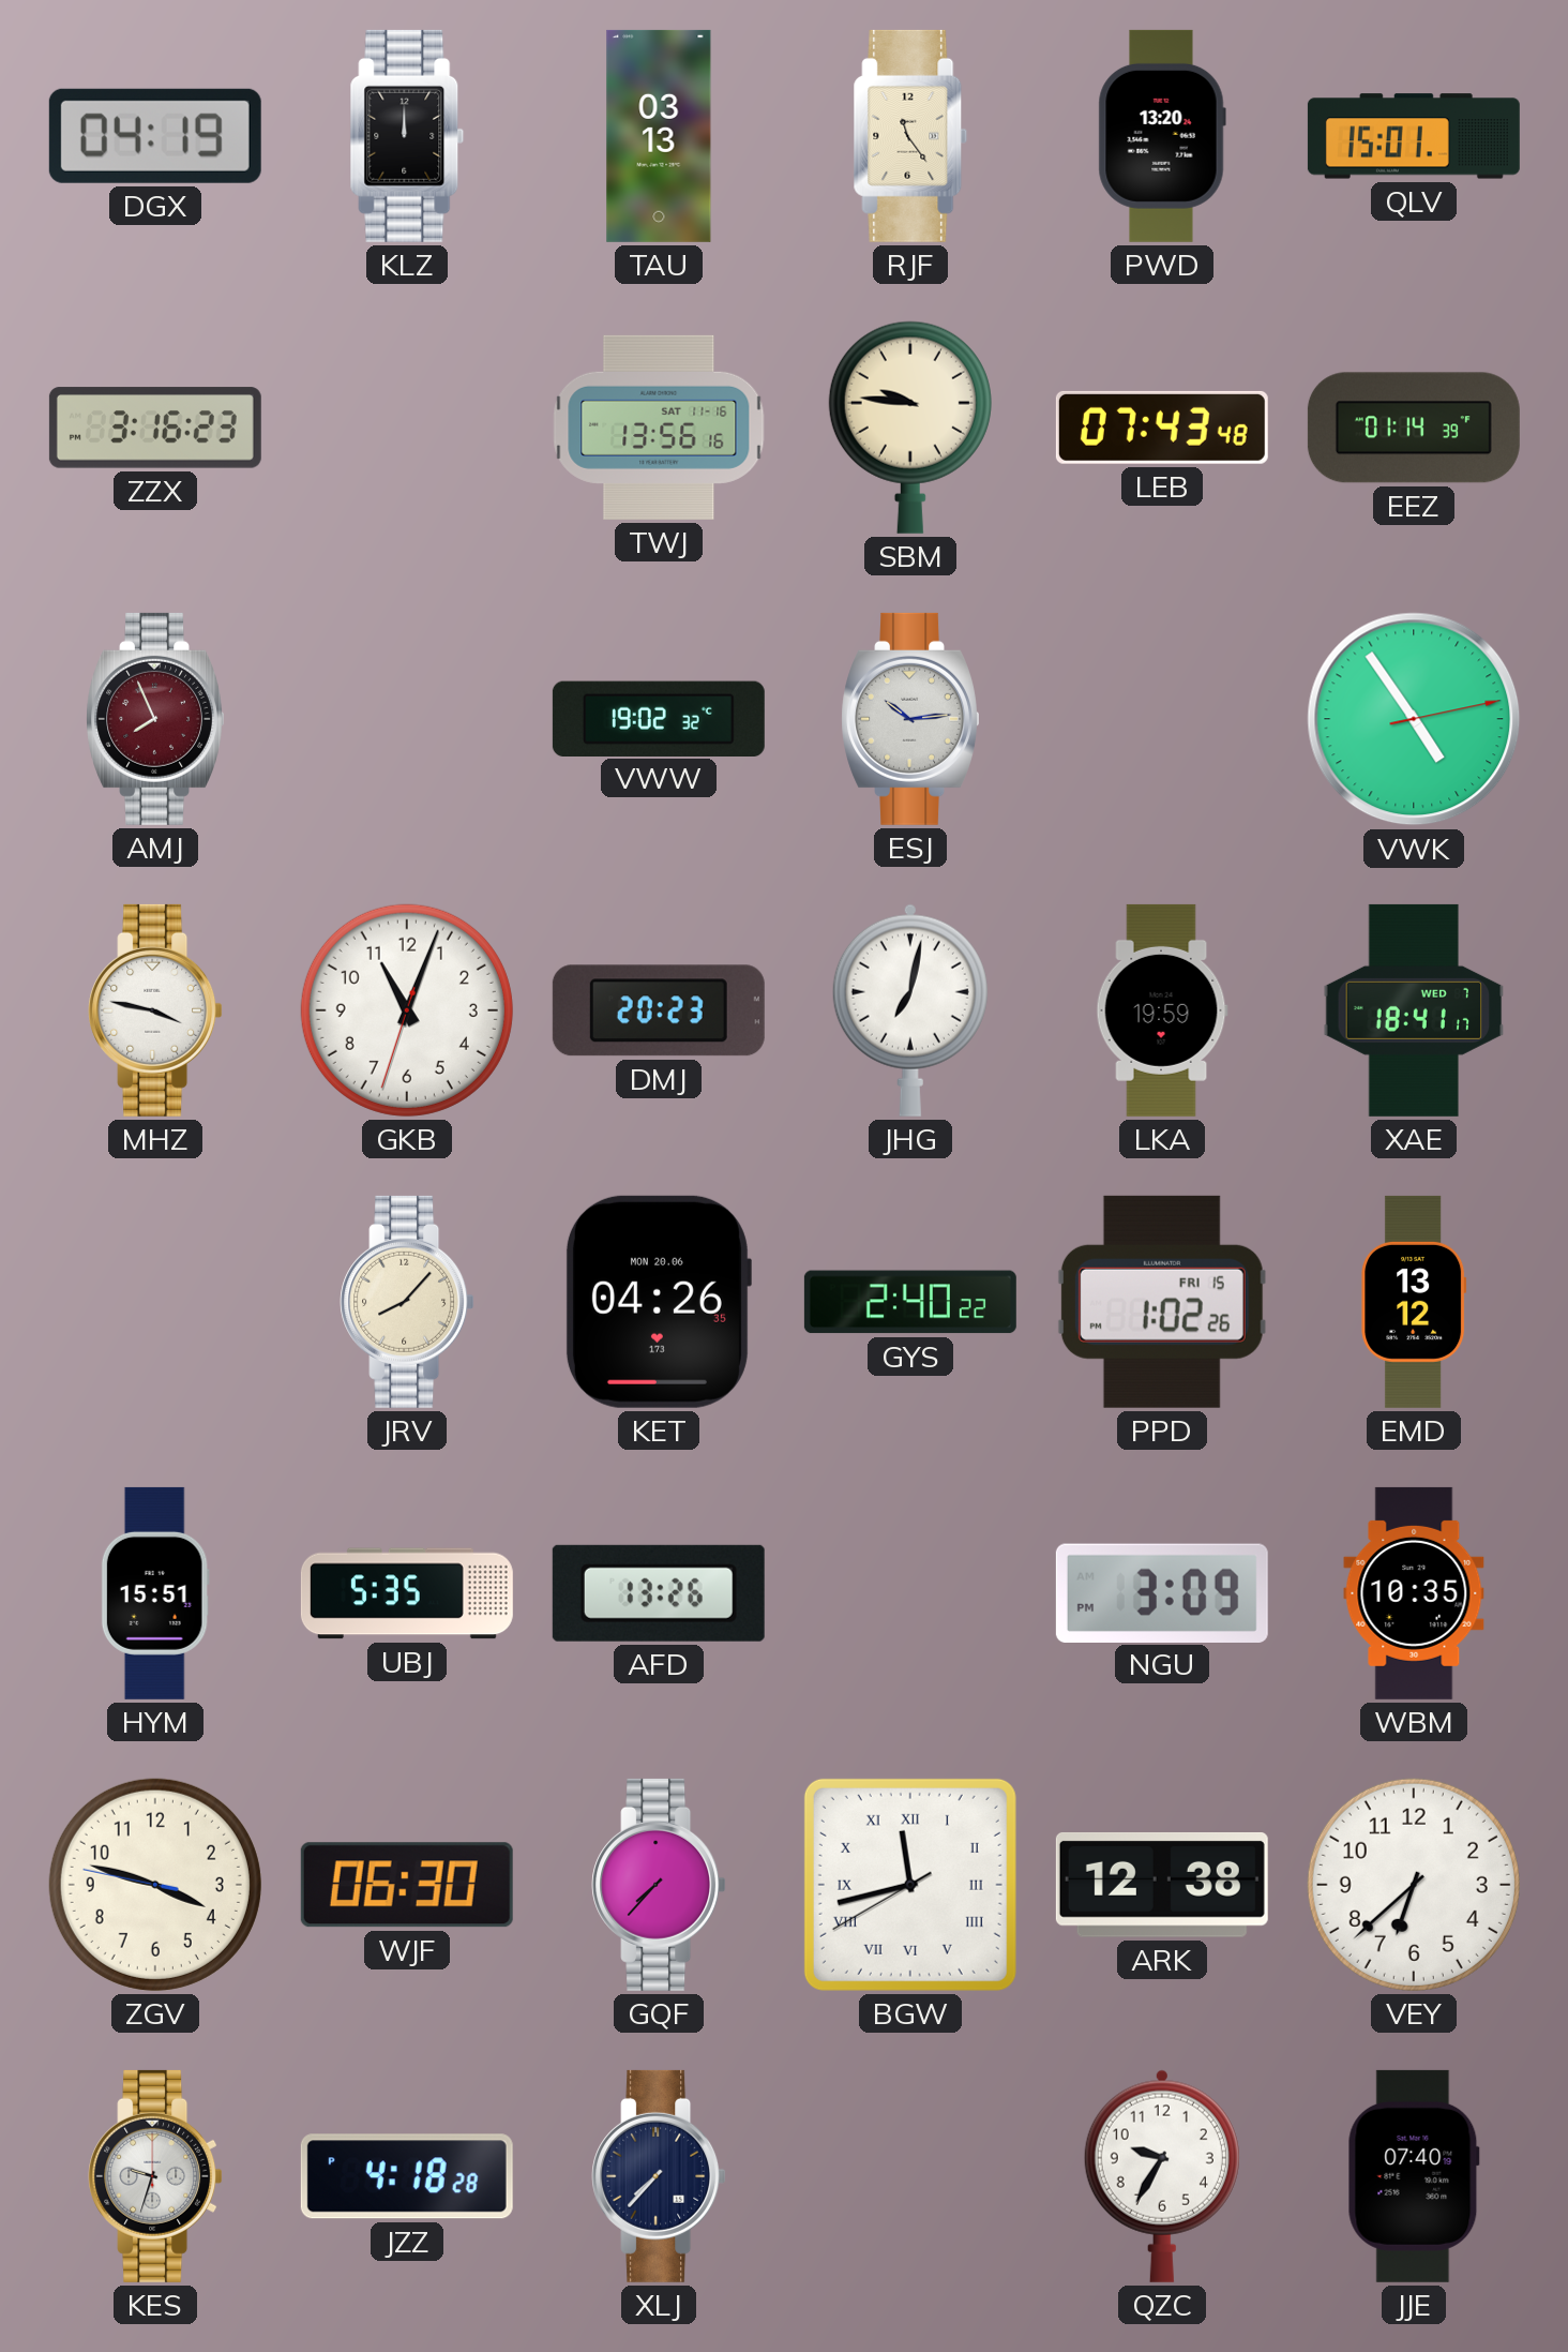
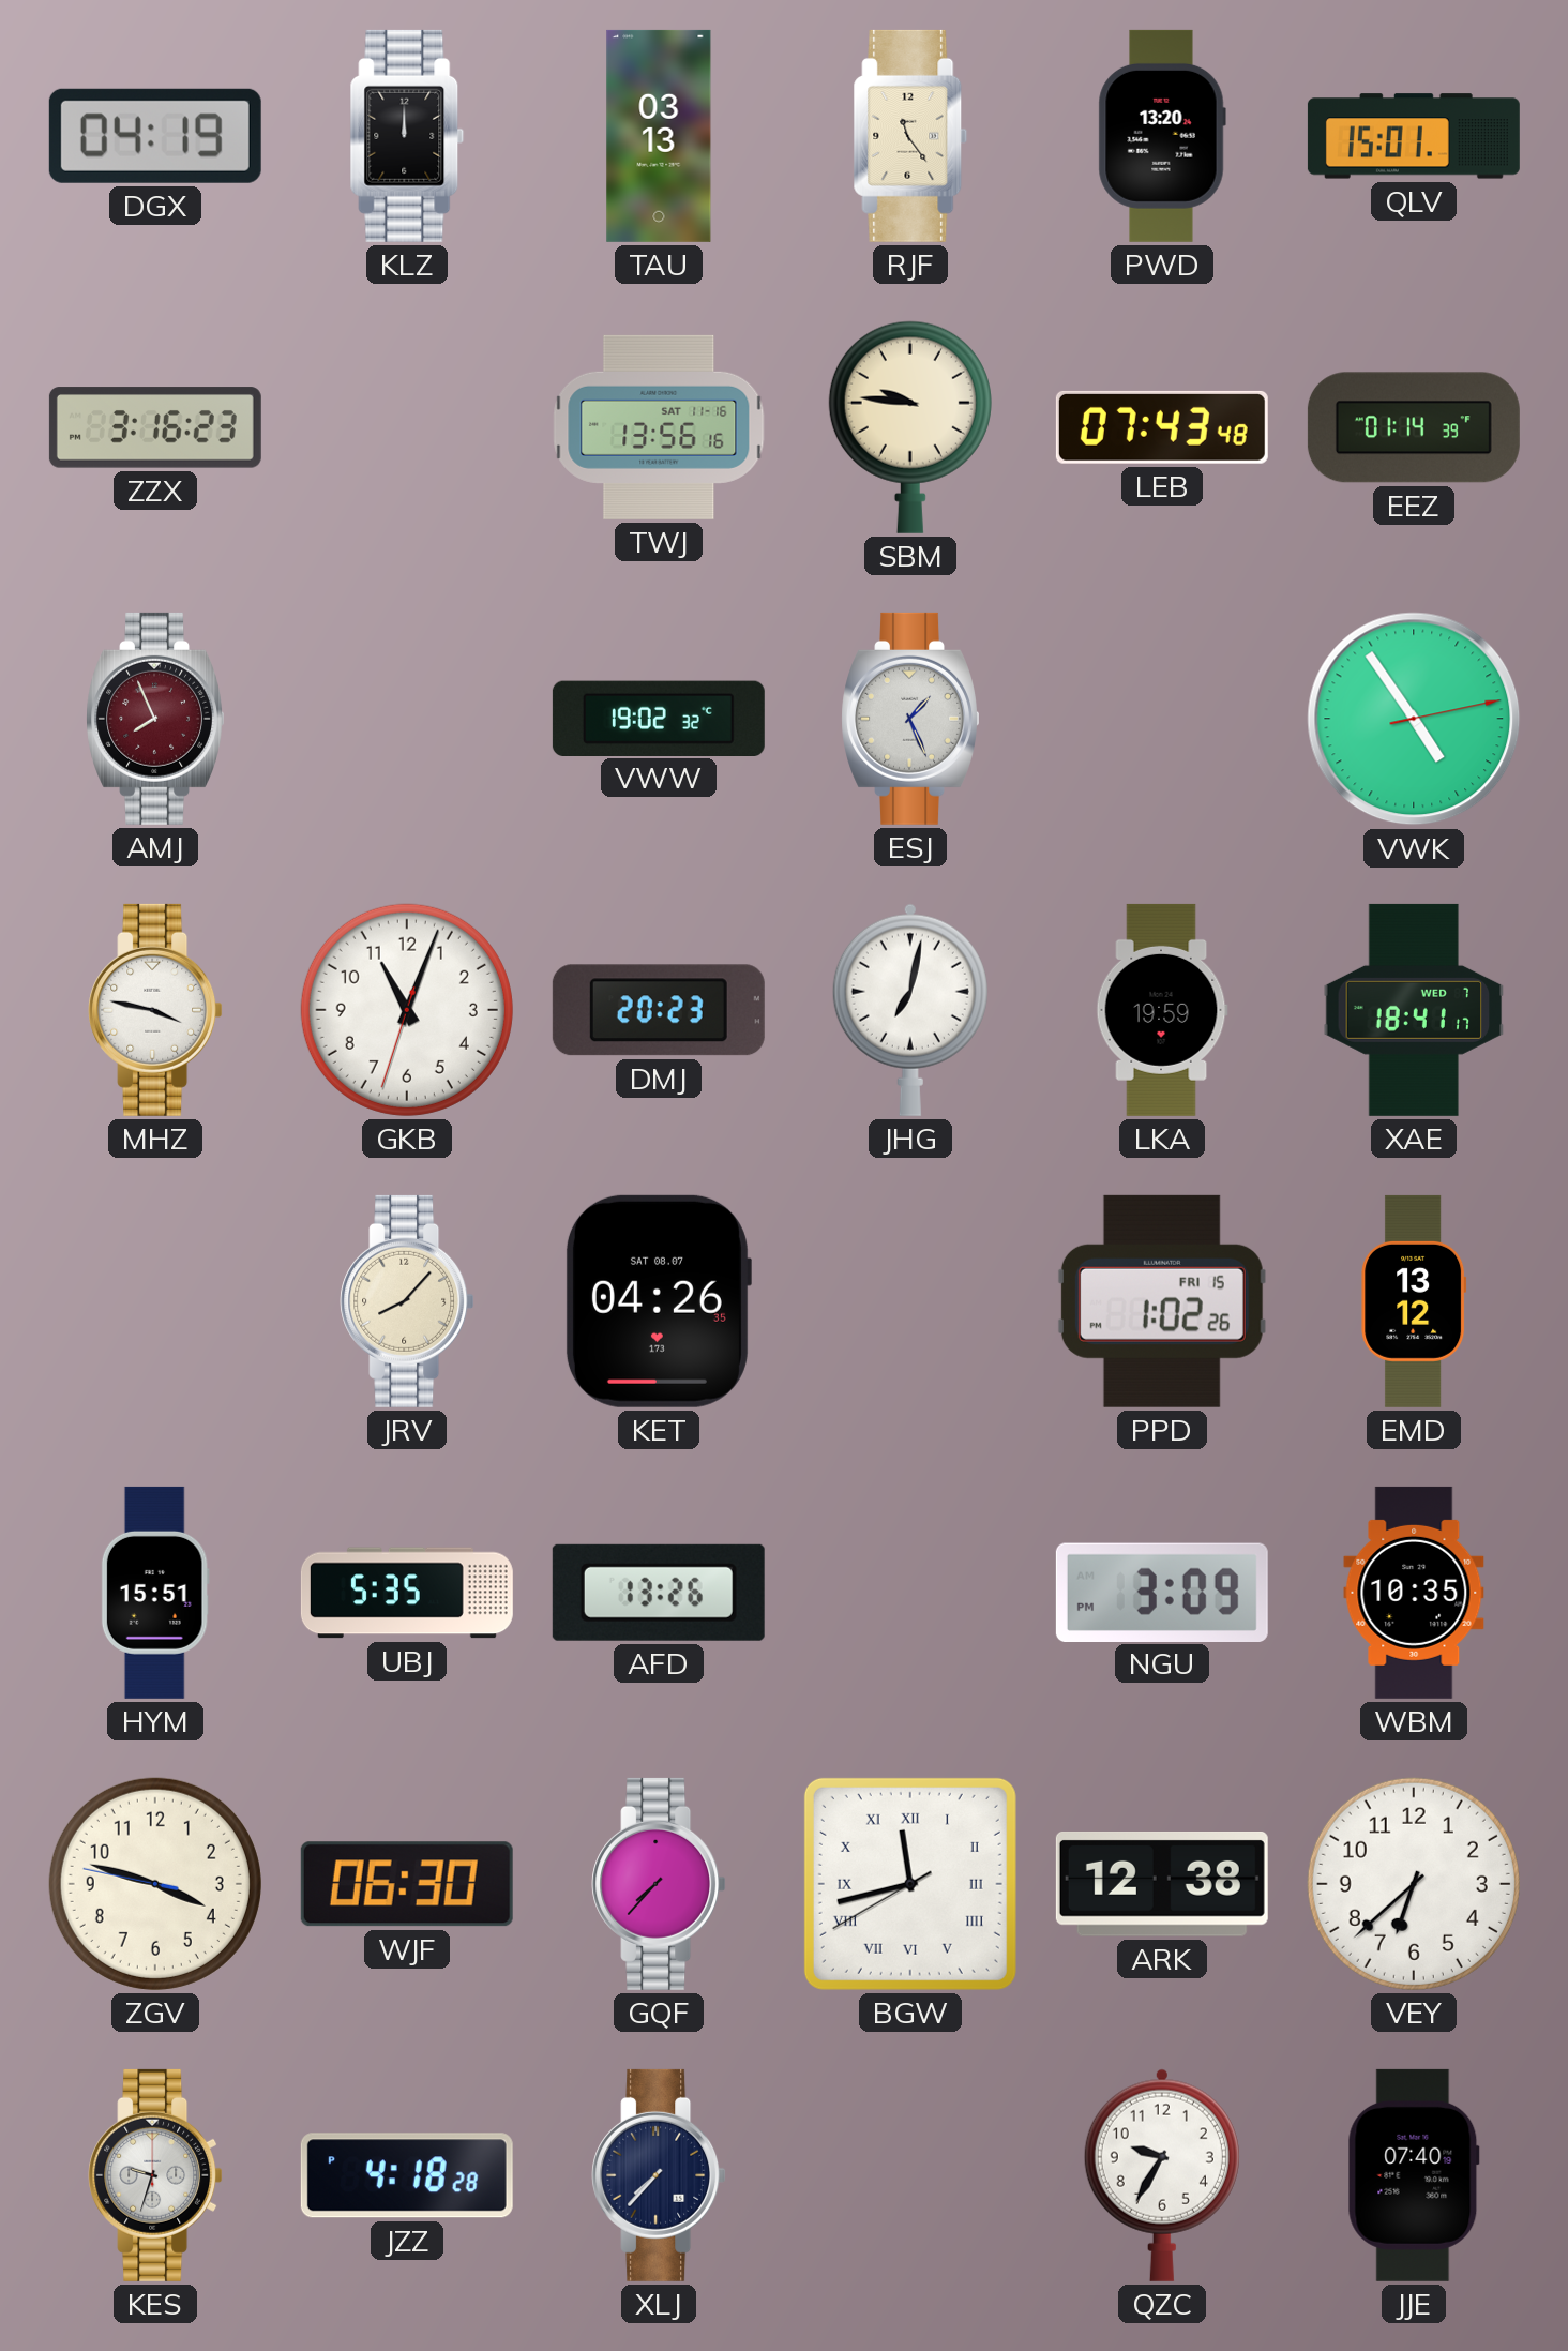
ESJ: 10:14 -> 1:26 (909, 719)
KET date: MON 20.06 -> SAT 08.07 (658, 1301)
GYS: 2:40 -> none (910, 1302)
